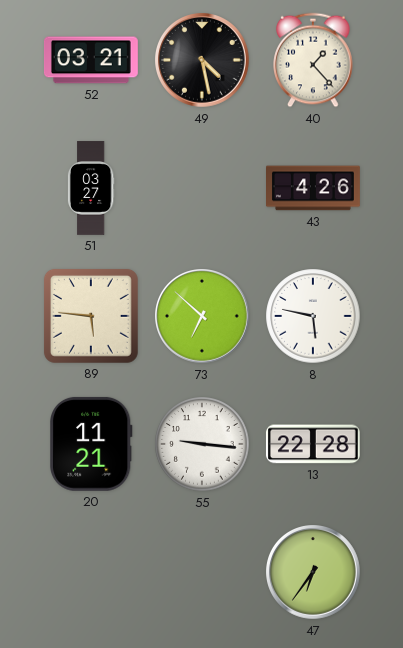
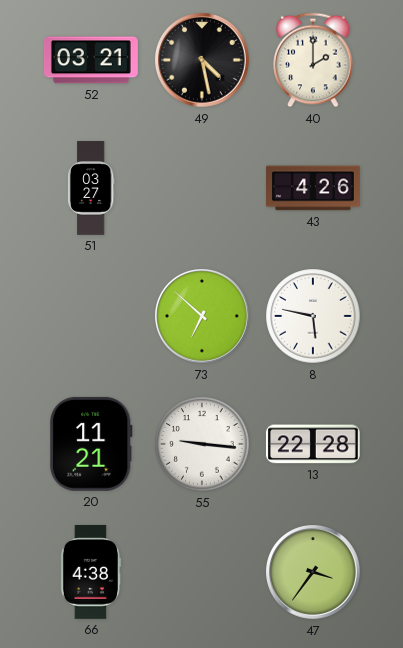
40: 1:23 -> 2:00 (313, 60)
89: 5:46 -> none (91, 316)
66: none -> 4:38 (91, 572)
47: 6:36 -> 3:36 (314, 573)
